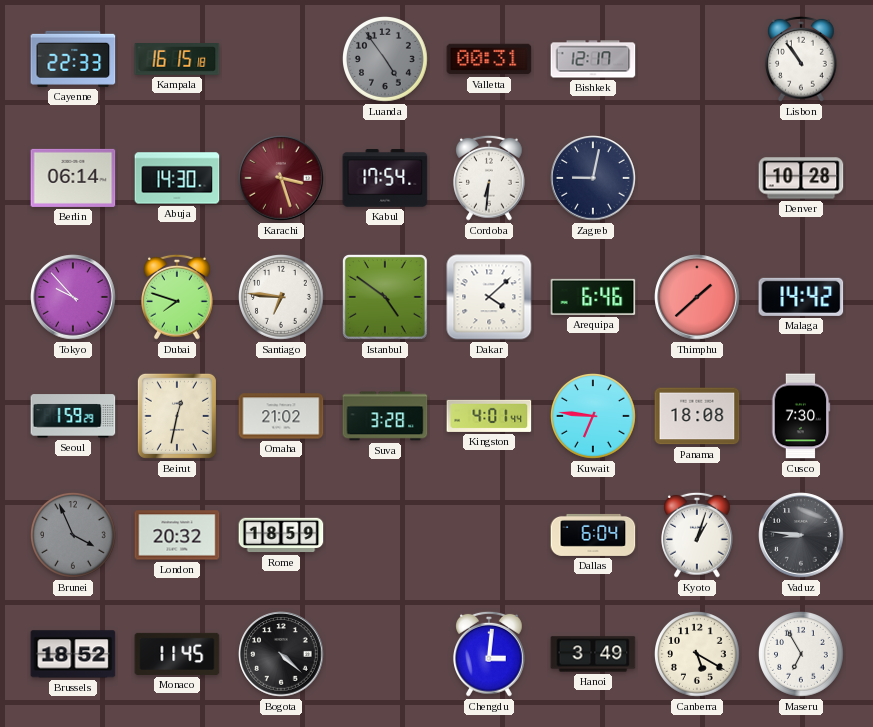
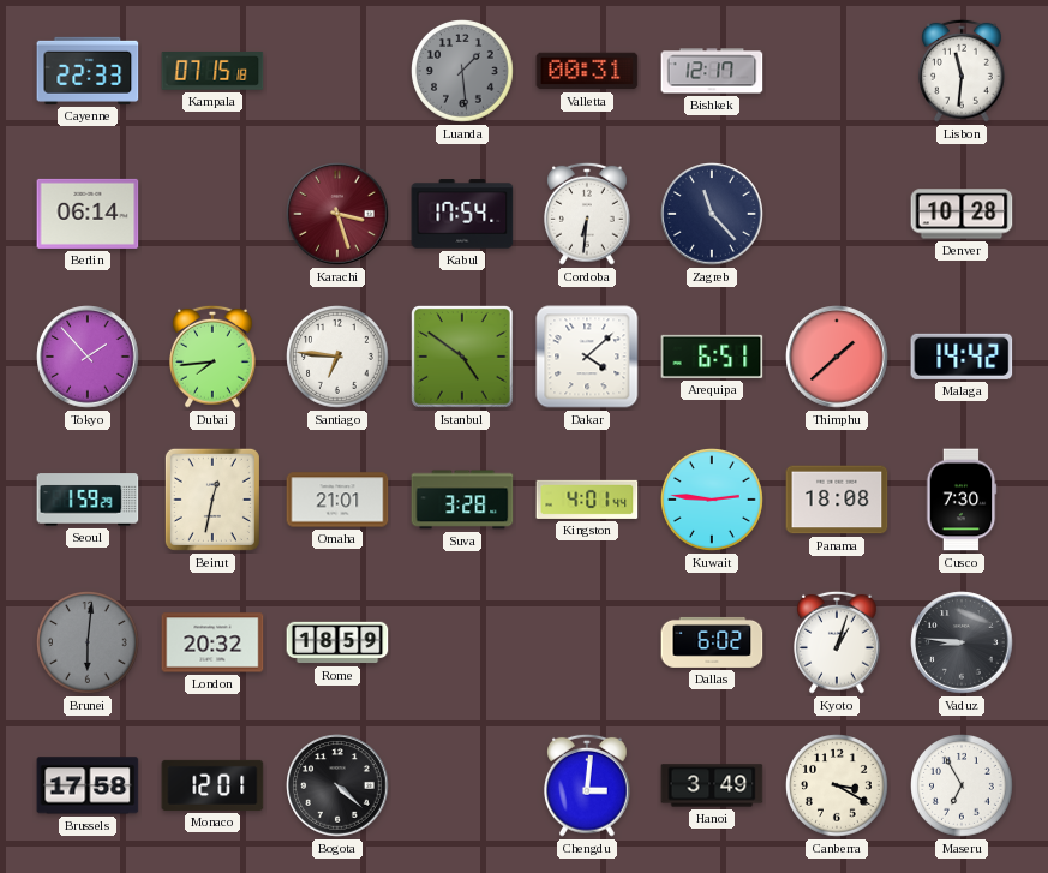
Kampala: 16:15 -> 07:15 (212, 72)
Luanda: 4:54 -> 1:29 (463, 72)
Lisbon: 10:54 -> 11:31 (963, 71)
Abuja: 14:30 -> none (177, 178)
Zagreb: 9:02 -> 11:23 (712, 214)
Tokyo: 9:53 -> 1:53 (88, 357)
Dubai: 7:48 -> 7:44 (214, 357)
Arequipa: 6:46 -> 6:51 (712, 357)
Omaha: 21:02 -> 21:01 (337, 500)
Kuwait: 6:46 -> 2:46 (713, 501)
Brunei: 3:56 -> 6:01 (89, 644)
Dallas: 6:04 -> 6:02 (712, 642)
Brussels: 18:52 -> 17:58 (88, 785)
Monaco: 11:45 -> 12:01 (212, 785)
Canberra: 5:20 -> 3:20 (838, 787)
